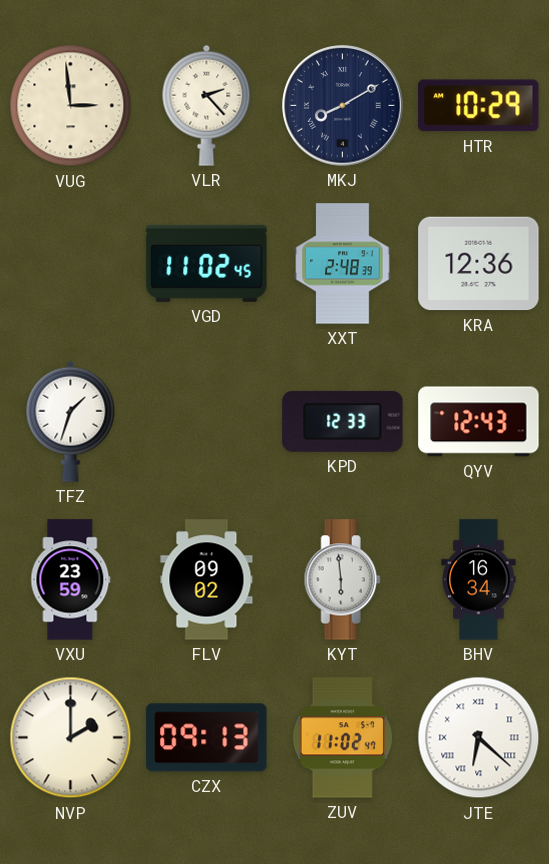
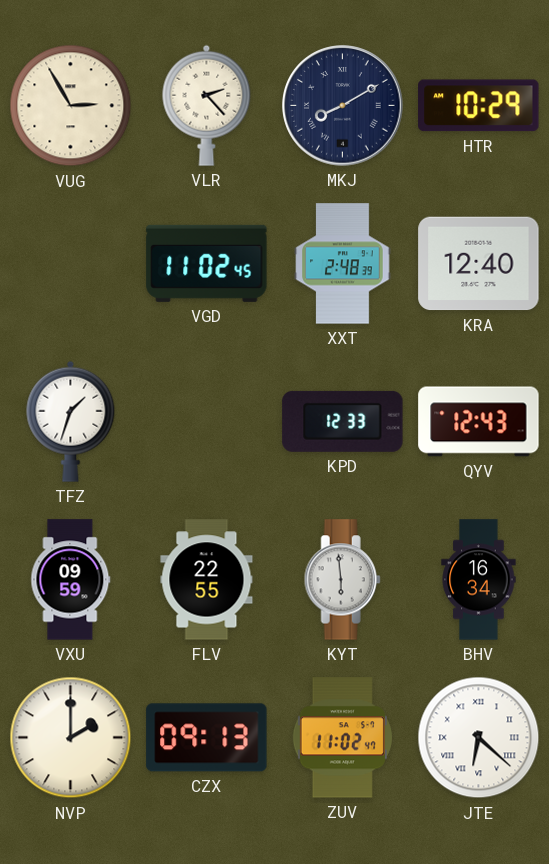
VUG: 2:59 -> 2:55 (71, 106)
KRA: 12:36 -> 12:40 (479, 264)
VXU: 23:59 -> 09:59 (71, 580)
FLV: 09:02 -> 22:55 (207, 580)
